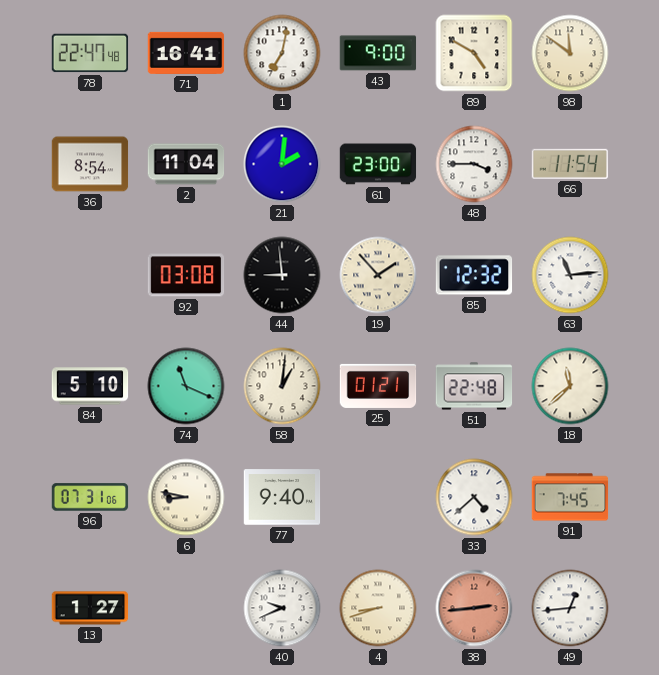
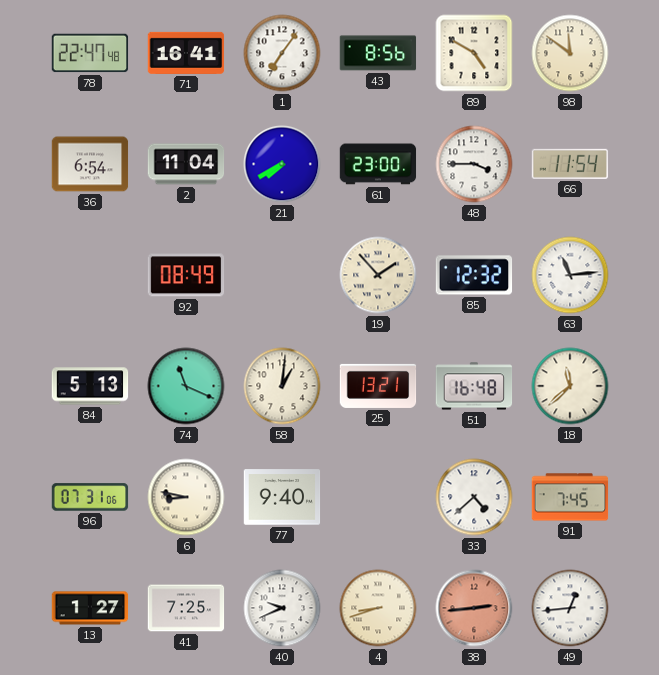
1: 7:02 -> 7:06 (282, 53)
43: 9:00 -> 8:56 (378, 53)
36: 8:54 -> 6:54 (90, 164)
21: 2:01 -> 7:40 (282, 164)
92: 03:08 -> 08:49 (186, 275)
44: 8:59 -> none (282, 275)
84: 5:10 -> 5:13 (90, 386)
25: 01:21 -> 13:21 (378, 386)
51: 22:48 -> 16:48 (474, 386)
41: none -> 7:25 (186, 608)
